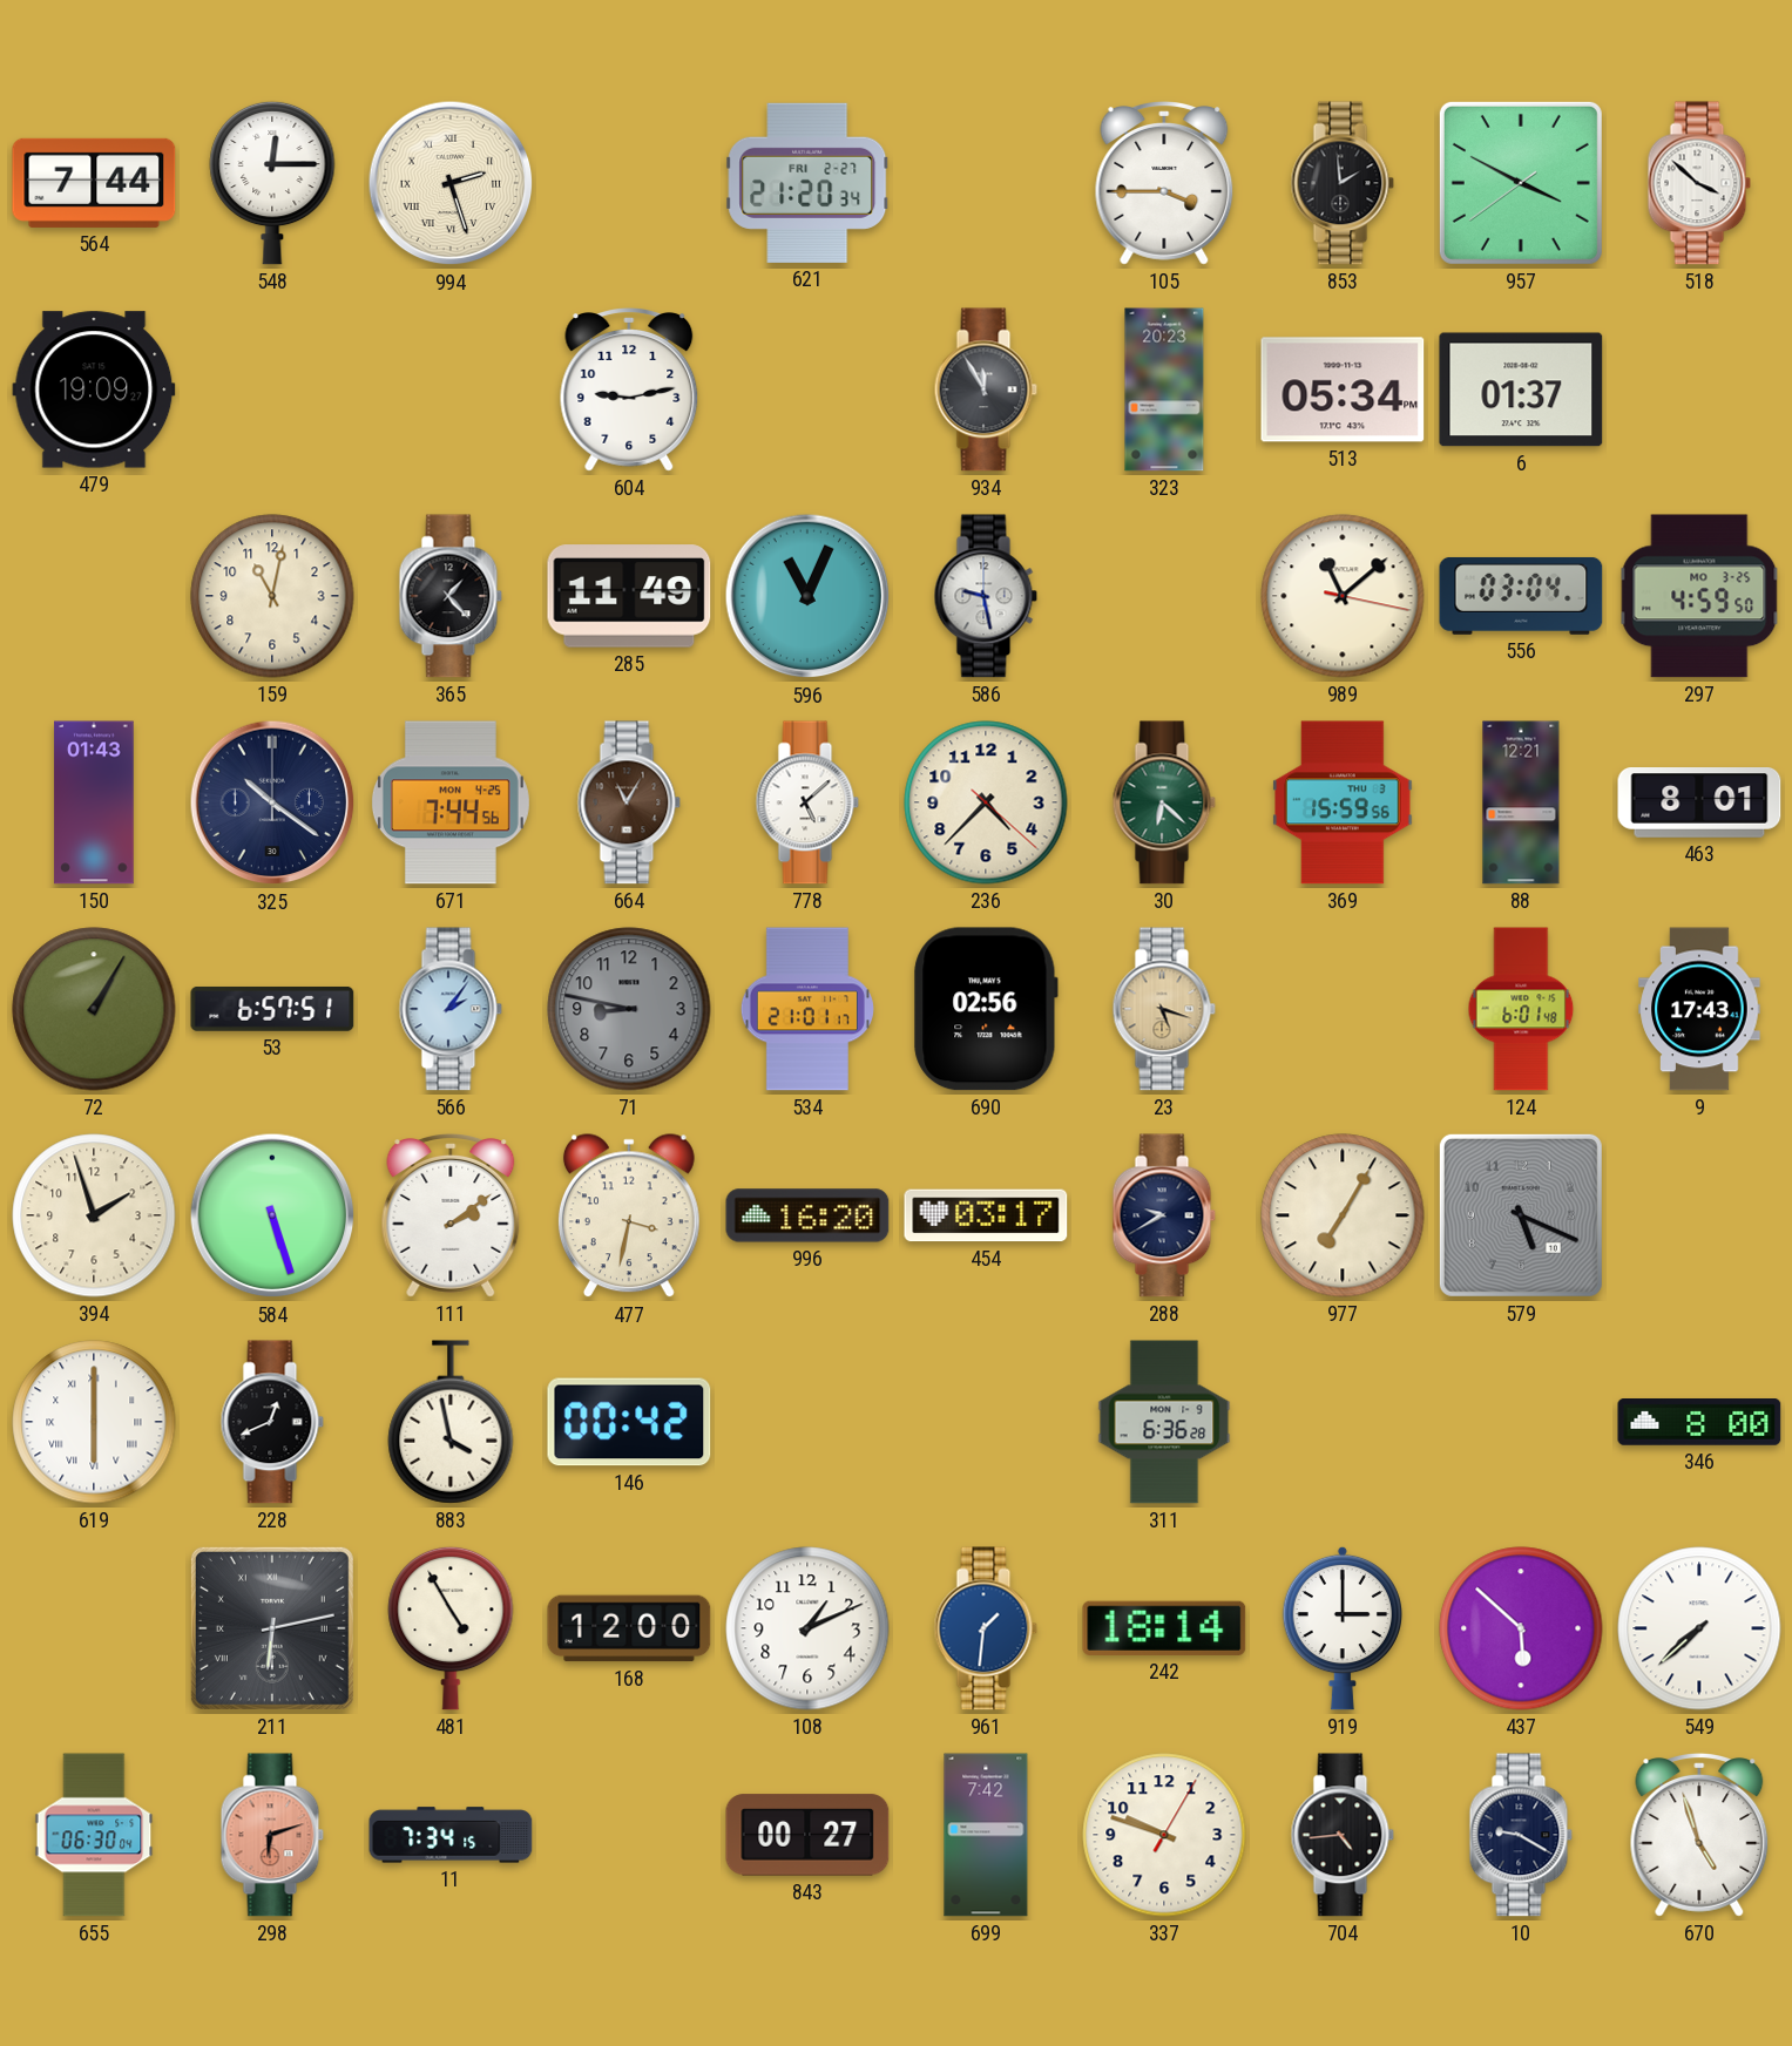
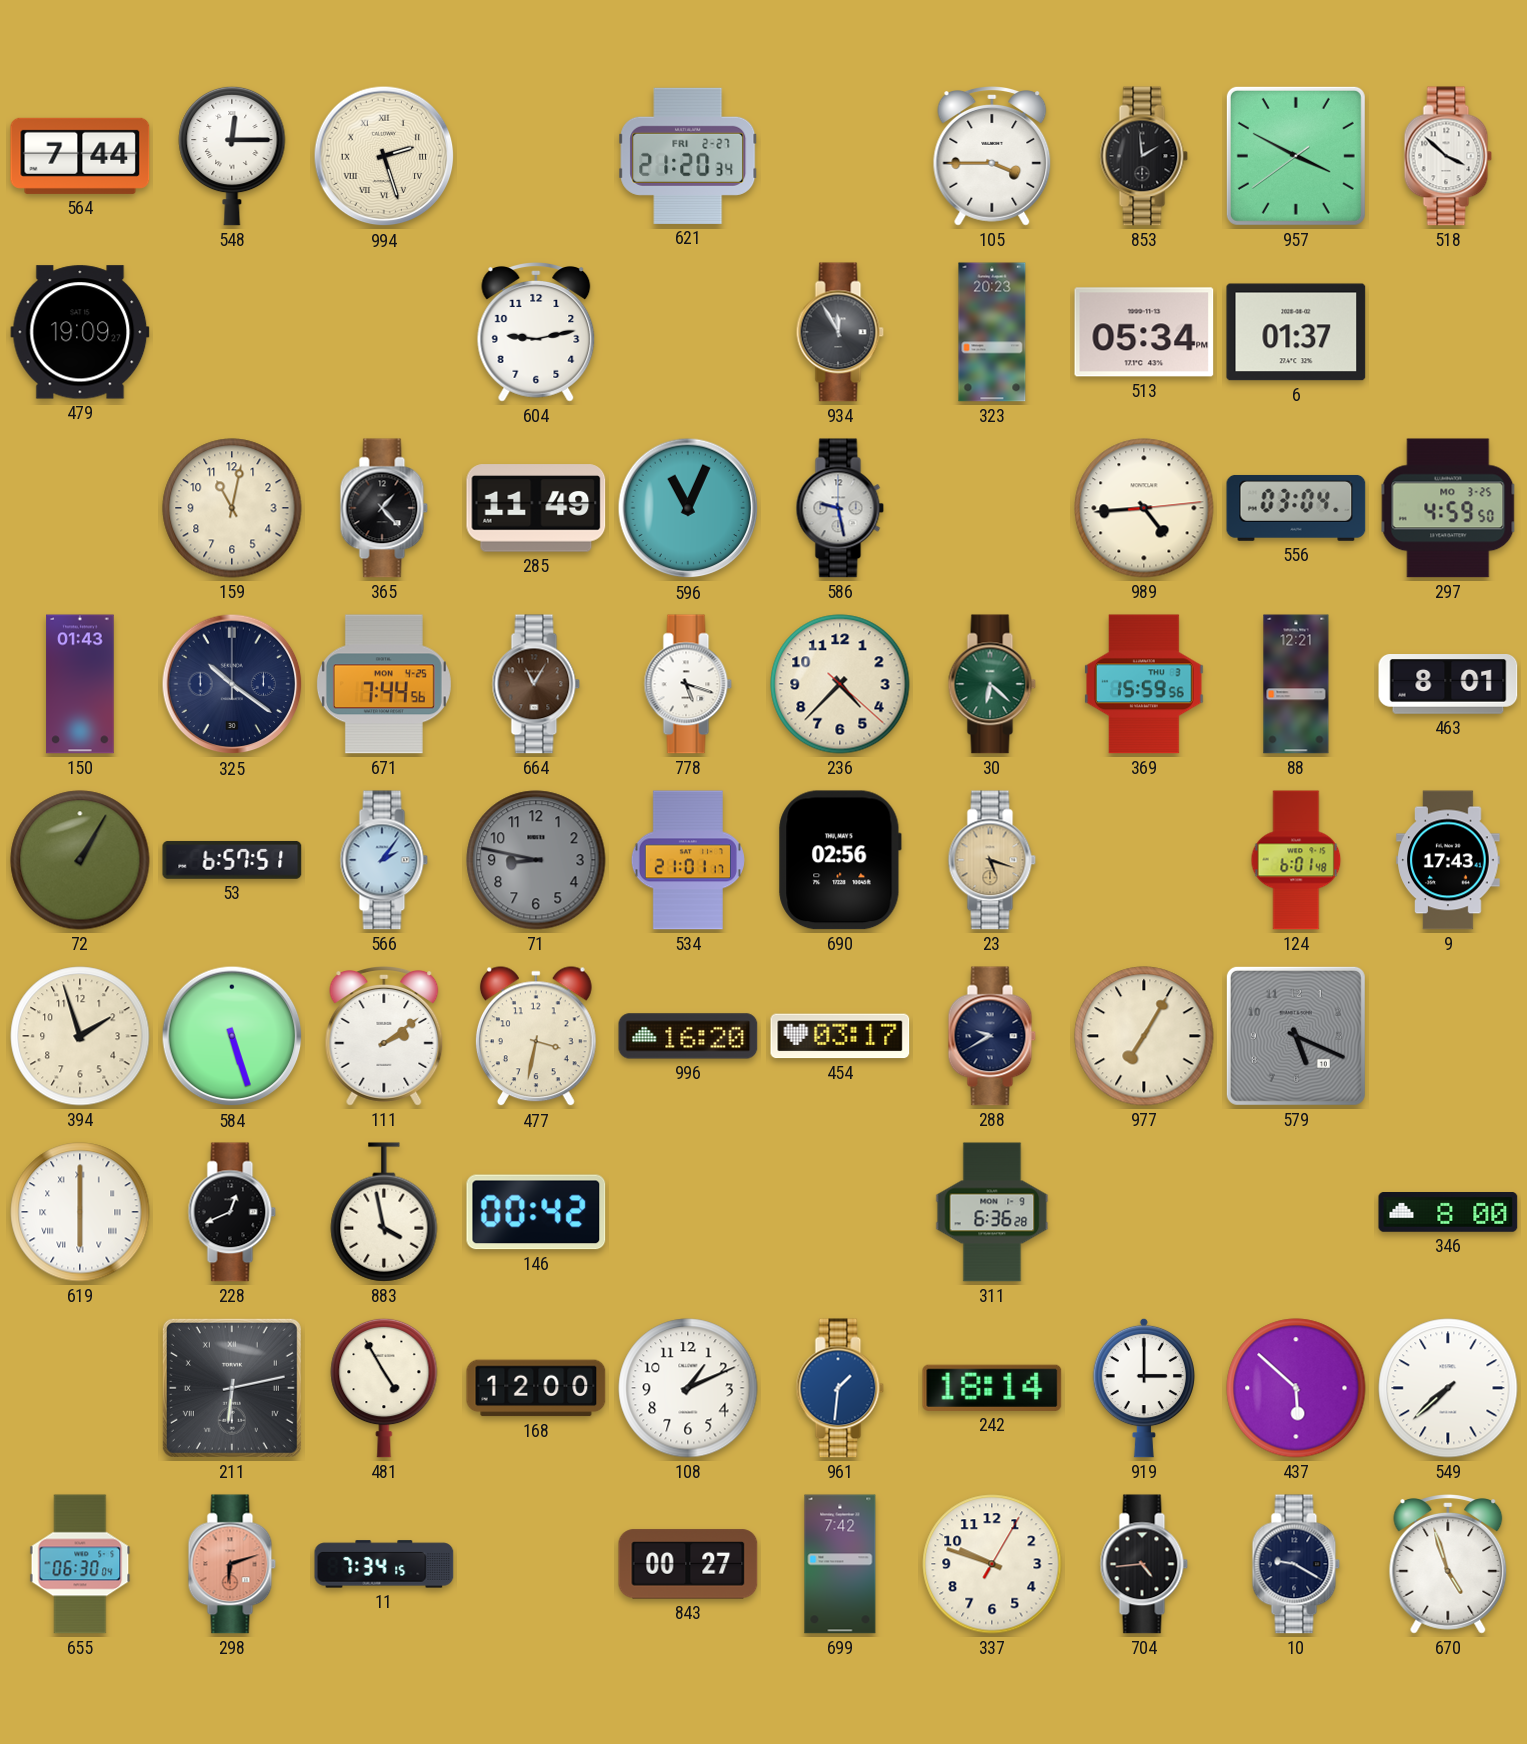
989: 11:08 -> 4:44 (1144, 508)
778: 5:08 -> 5:18 (688, 684)
